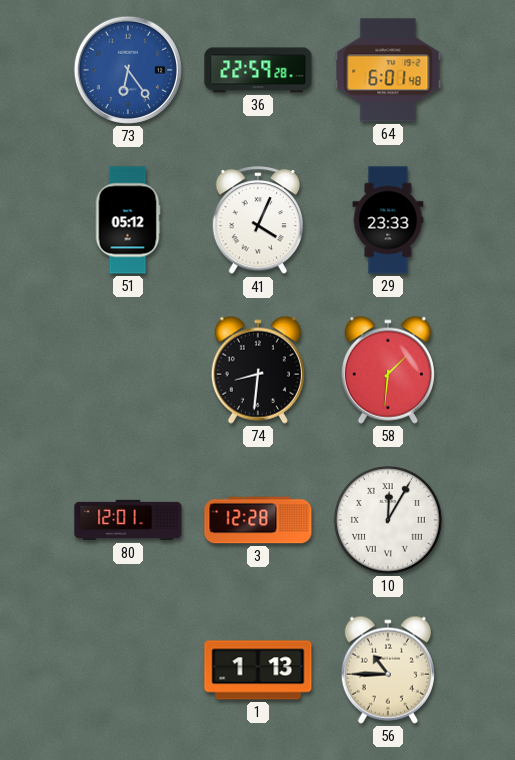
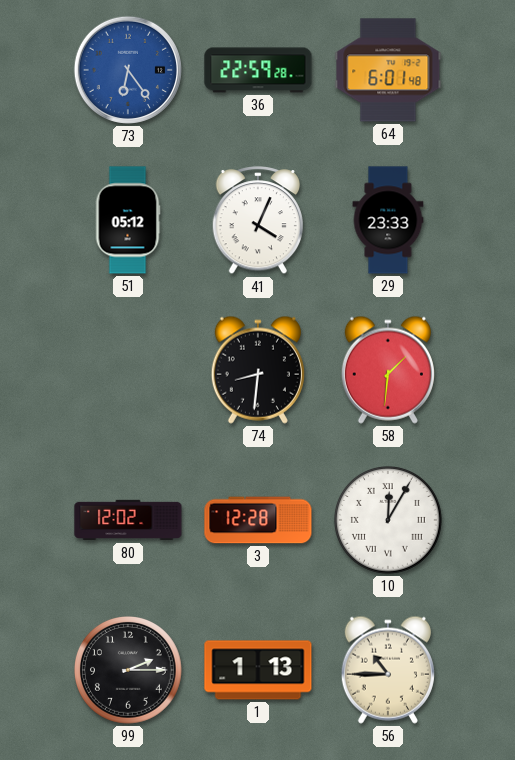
80: 12:01 -> 12:02 (128, 520)
99: none -> 2:15 (129, 671)
